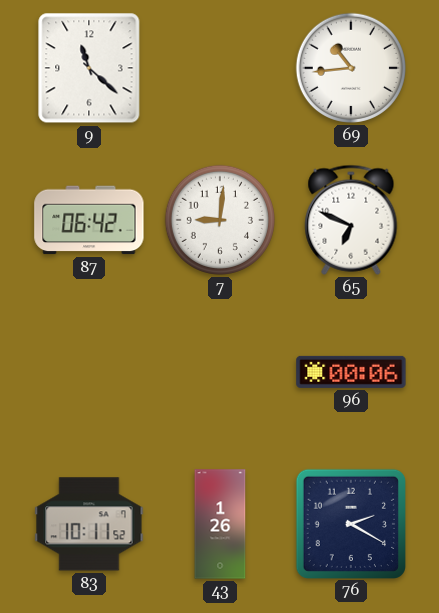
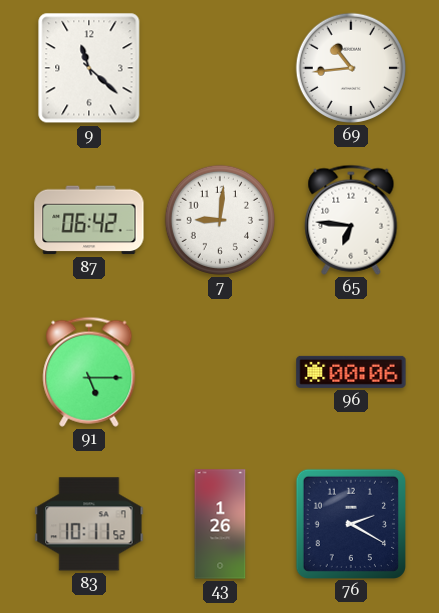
65: 6:49 -> 6:46 (351, 220)
91: none -> 5:15 (89, 372)
